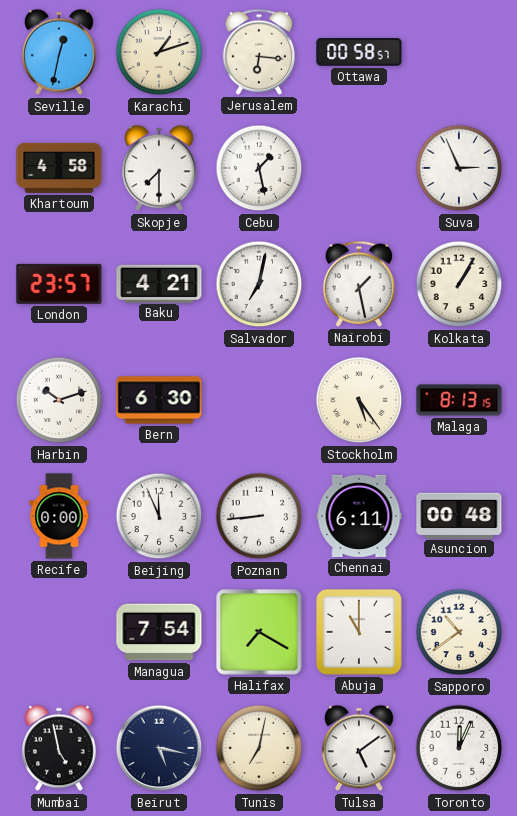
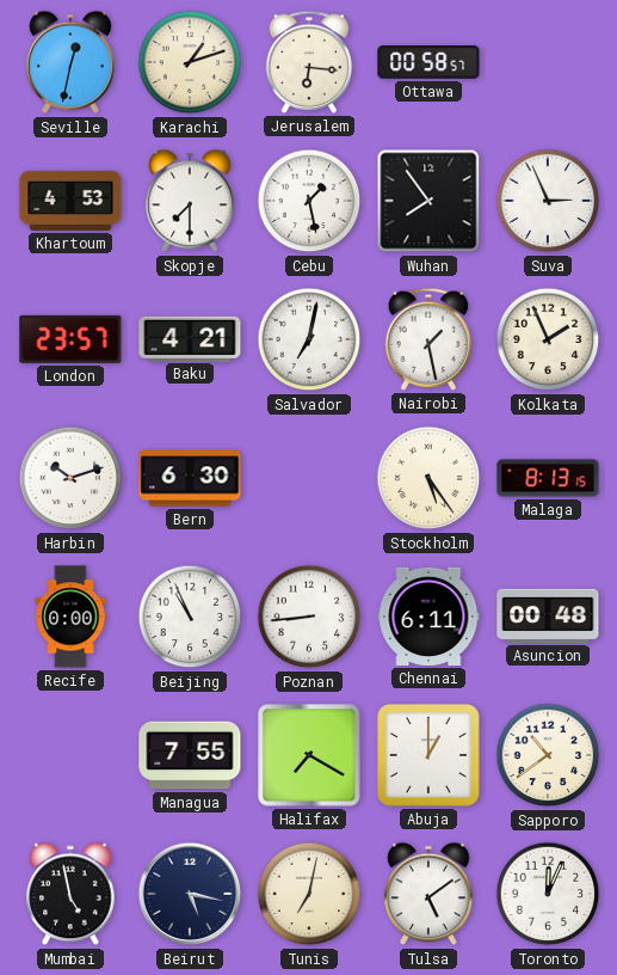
Khartoum: 4:58 -> 4:53 (70, 201)
Wuhan: none -> 7:54 (428, 201)
Kolkata: 1:05 -> 1:56 (548, 339)
Beijing: 11:56 -> 10:56 (190, 617)
Managua: 7:54 -> 7:55 (190, 755)
Abuja: 11:00 -> 1:00 (428, 755)
